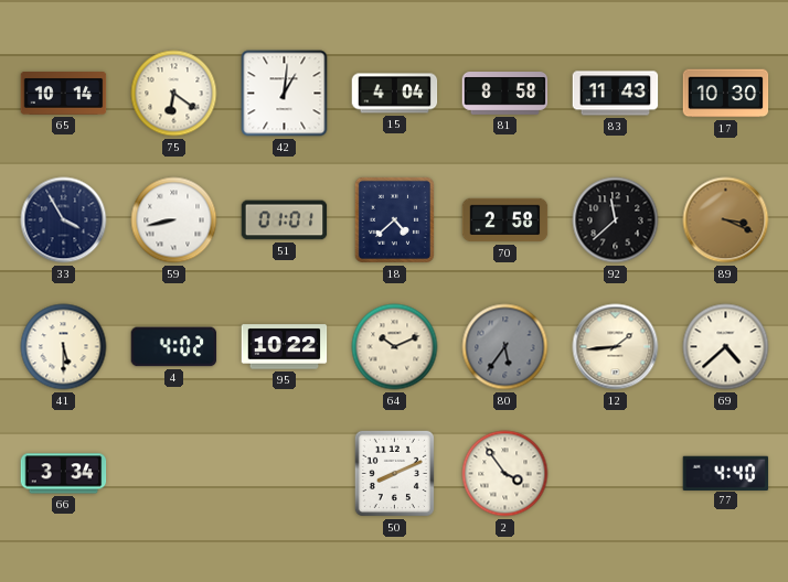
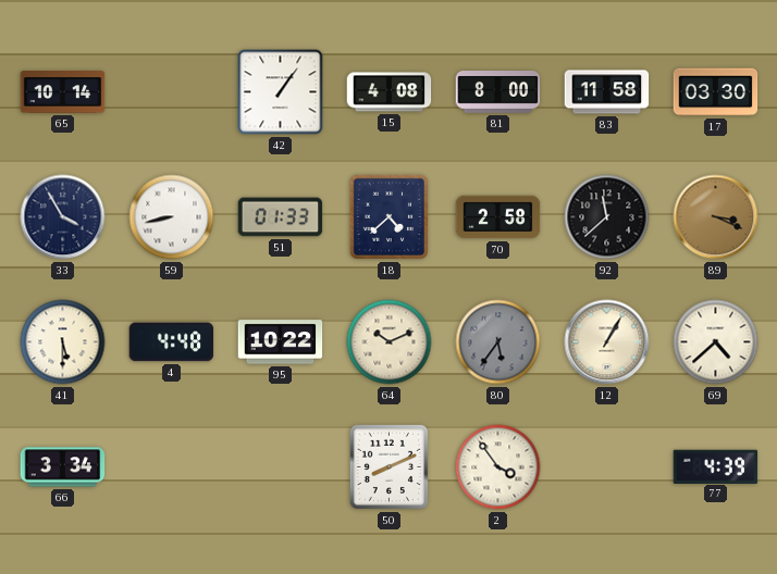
75: 6:21 -> none (174, 94)
42: 1:01 -> 1:06 (281, 92)
15: 4:04 -> 4:08 (390, 92)
81: 8:58 -> 8:00 (498, 92)
83: 11:43 -> 11:58 (607, 92)
17: 10:30 -> 03:30 (716, 92)
51: 01:01 -> 01:33 (281, 217)
4: 4:02 -> 4:48 (172, 342)
12: 1:44 -> 1:05 (607, 342)
77: 4:40 -> 4:39 (716, 466)
